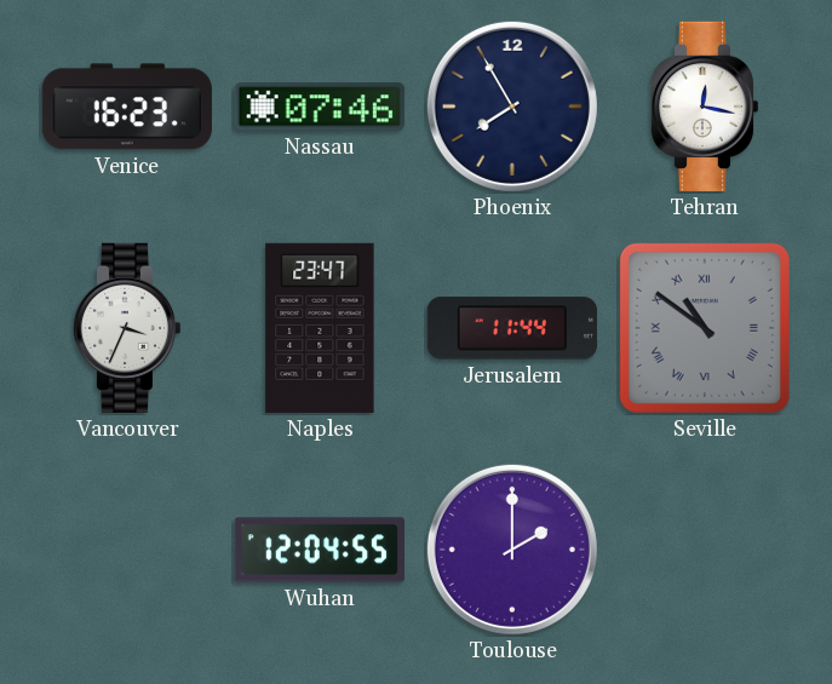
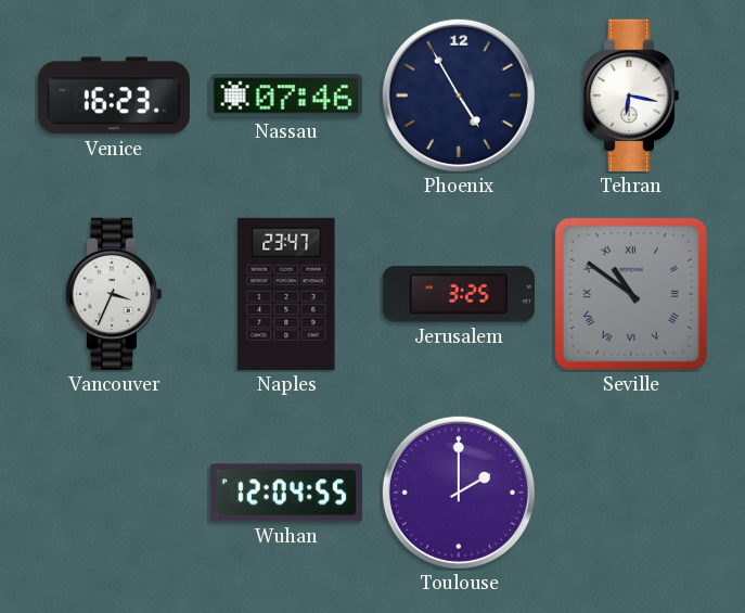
Phoenix: 7:55 -> 4:55 (459, 95)
Tehran: 12:17 -> 6:17 (631, 95)
Jerusalem: 11:44 -> 3:25 (459, 294)
